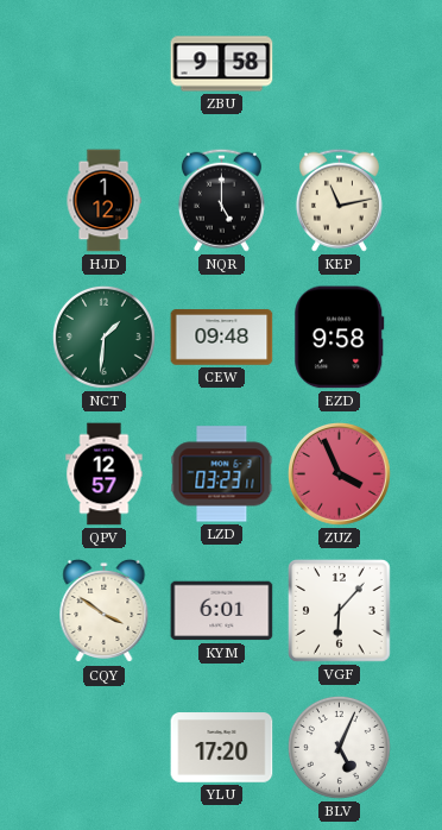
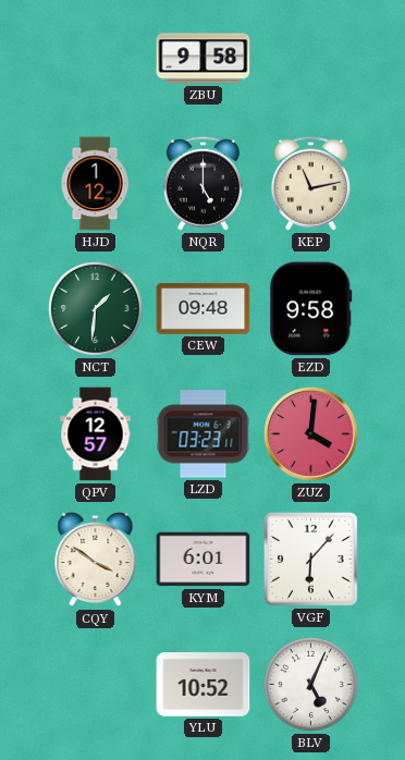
ZUZ: 3:56 -> 4:01 (311, 434)
YLU: 17:20 -> 10:52 (204, 685)
